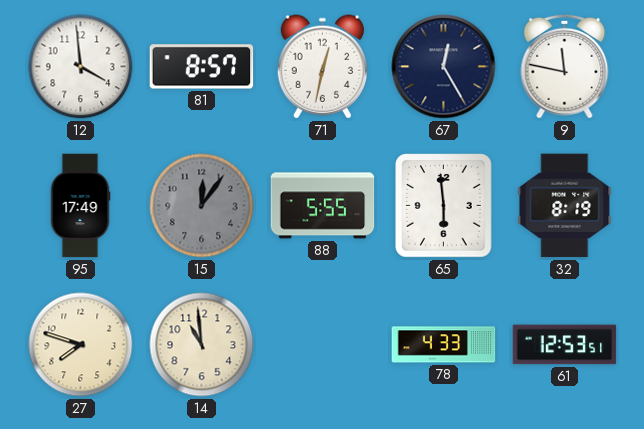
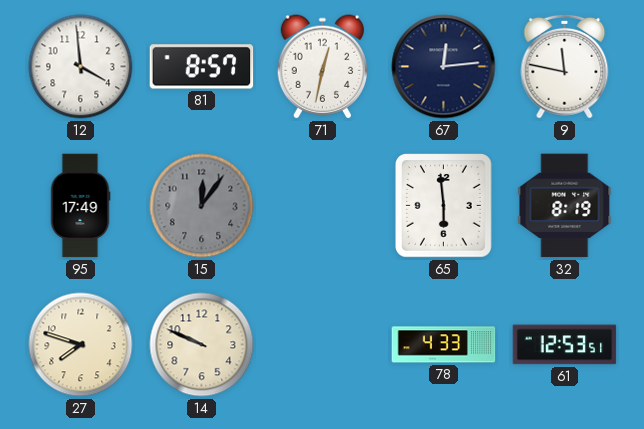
67: 12:25 -> 12:14 (444, 67)
88: 5:55 -> none (323, 206)
14: 10:59 -> 9:49 (202, 345)
